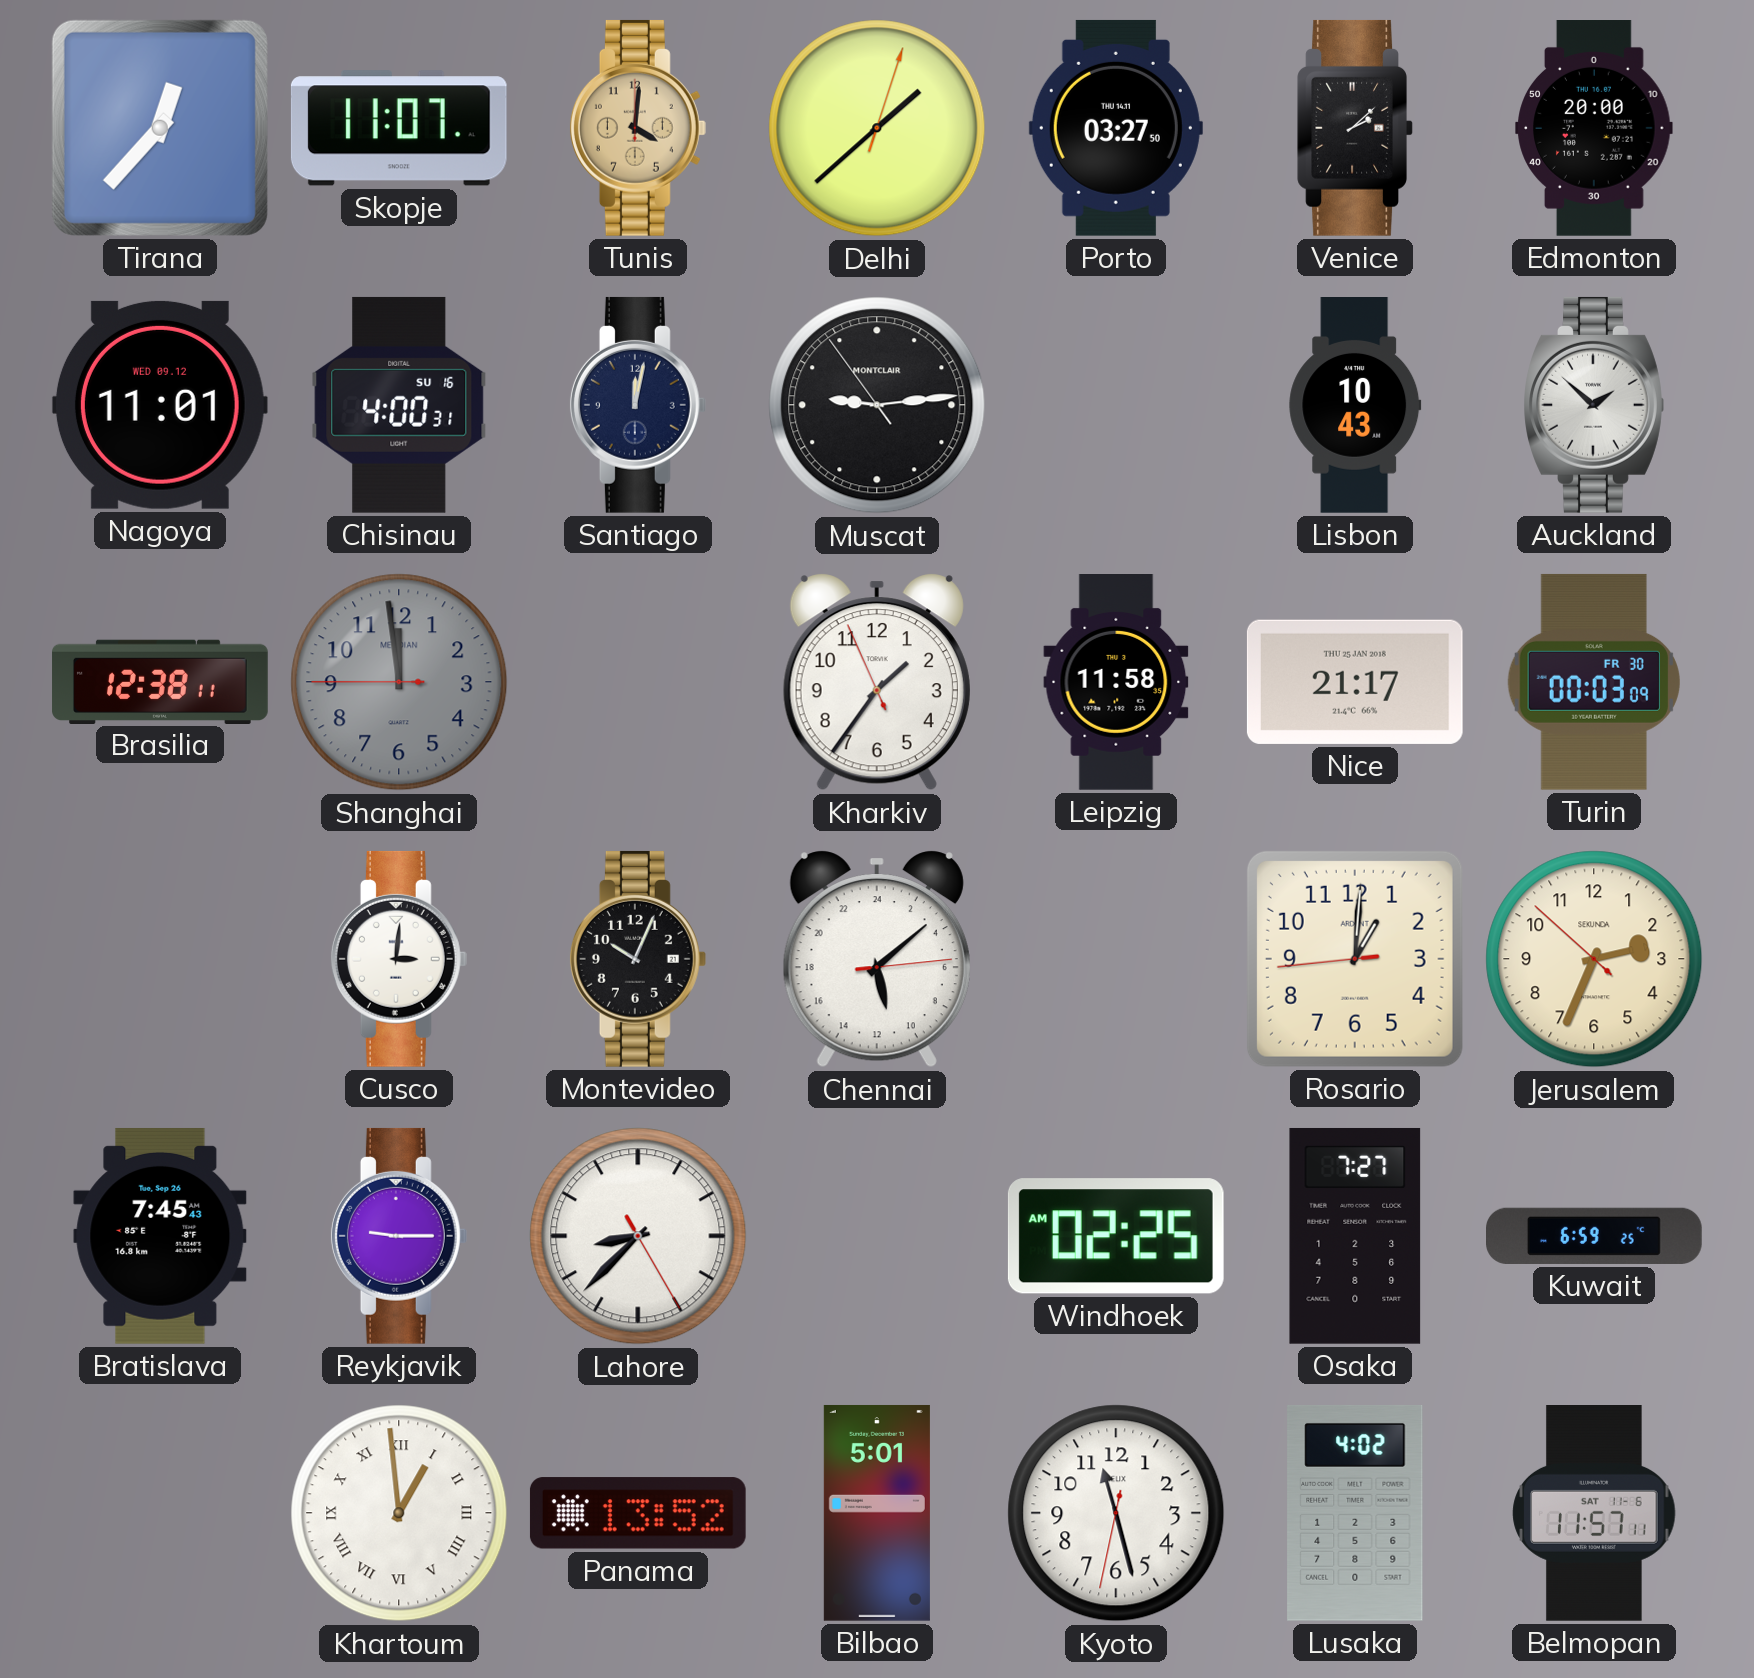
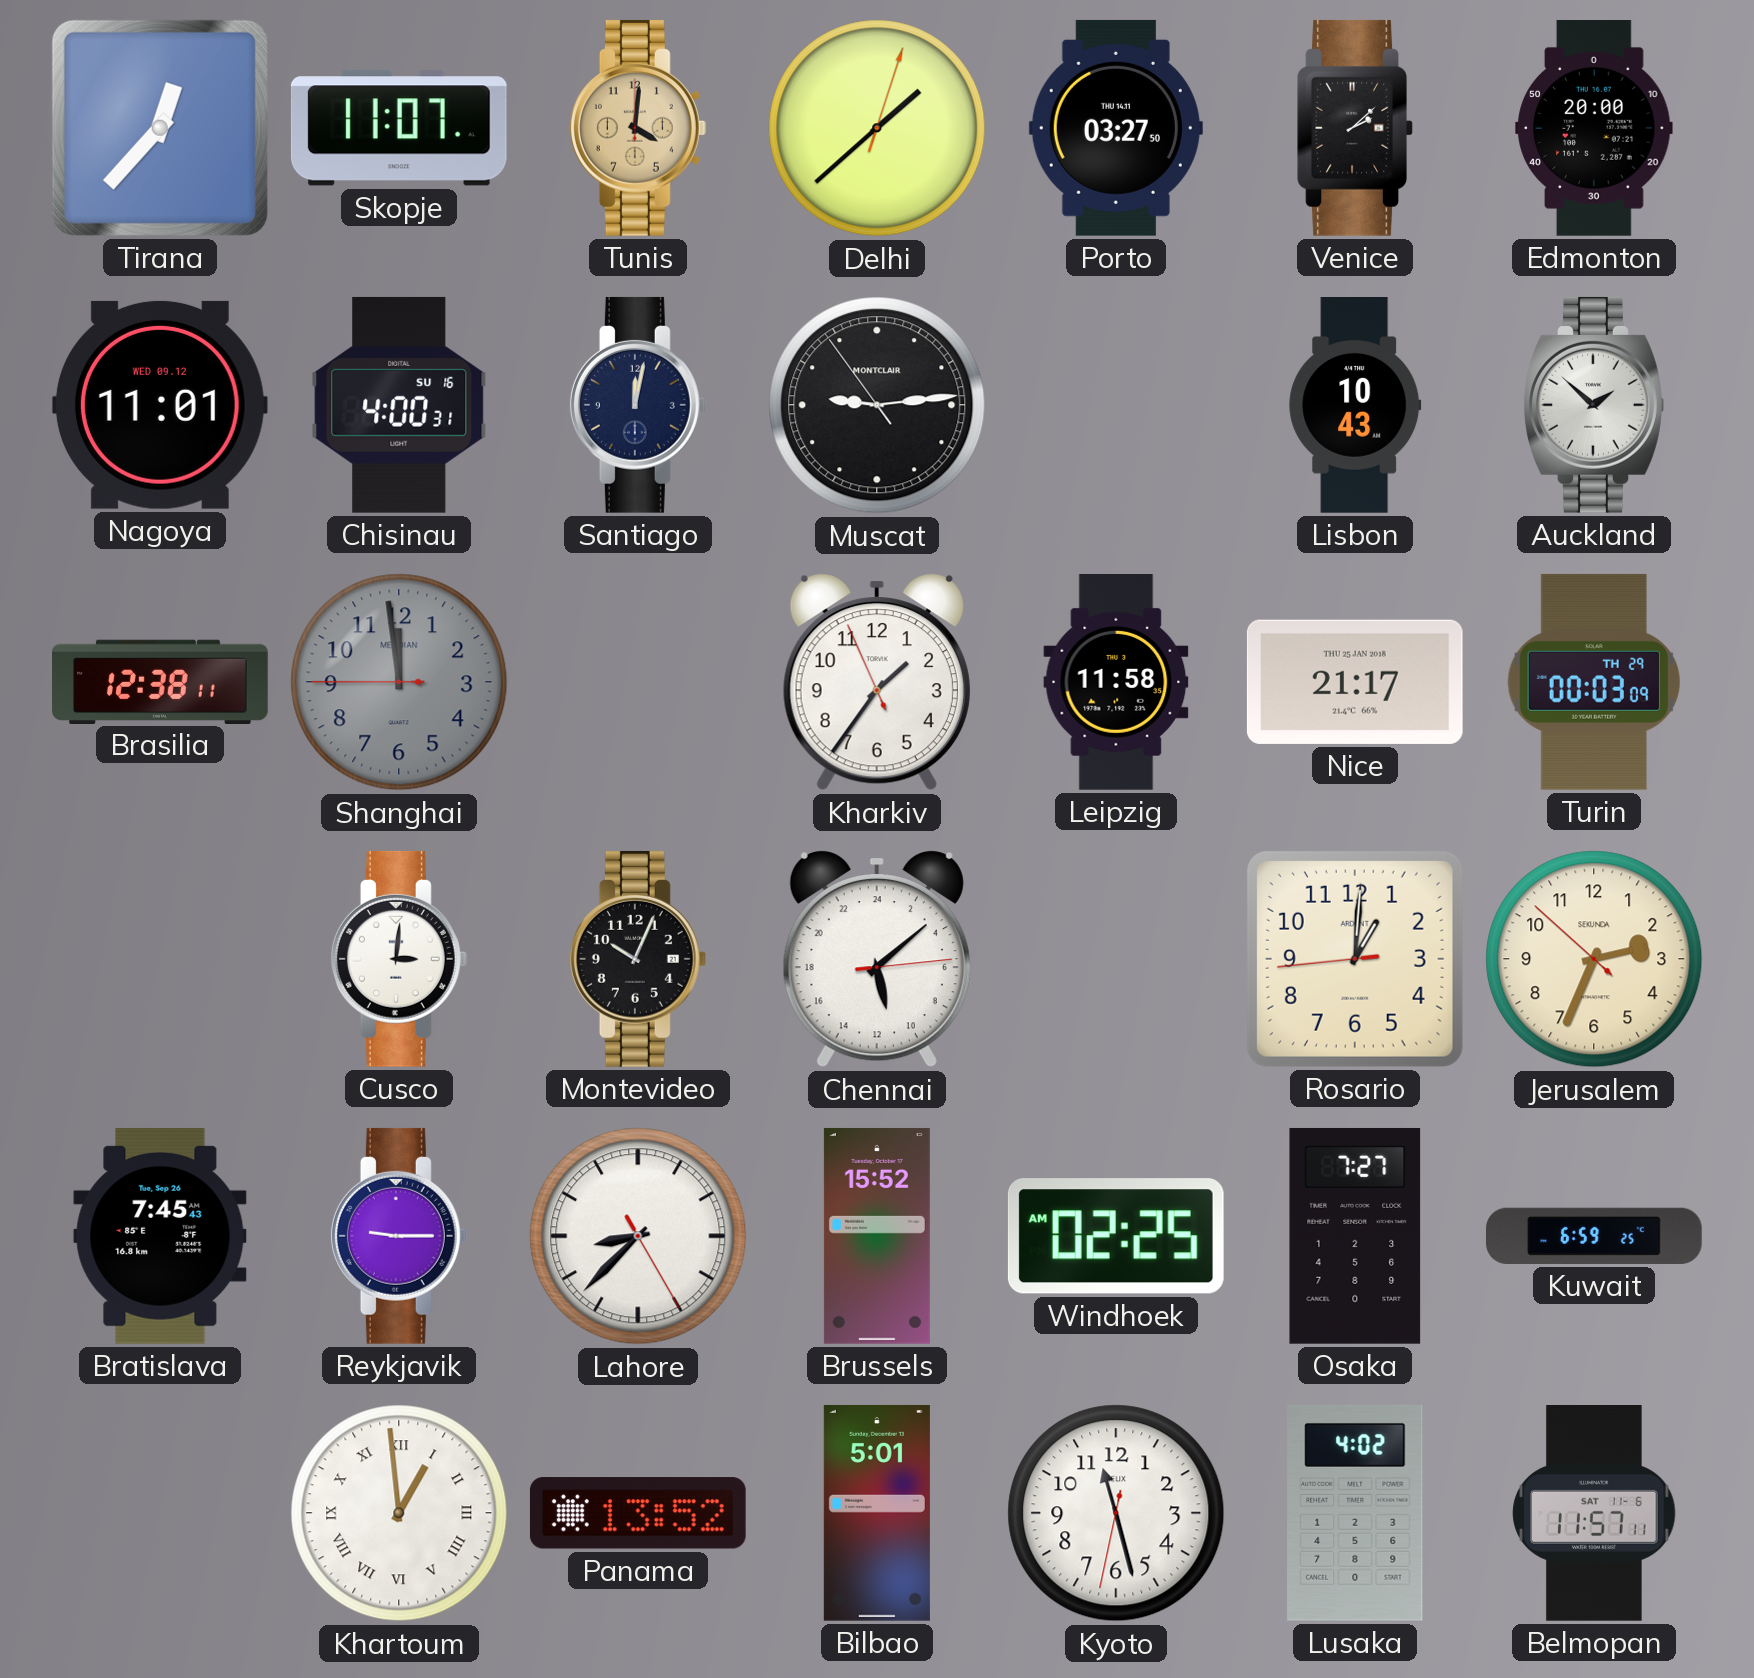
Turin date: FR 30 -> TH 29 (1594, 682)
Brussels: none -> 15:52 (877, 1236)
